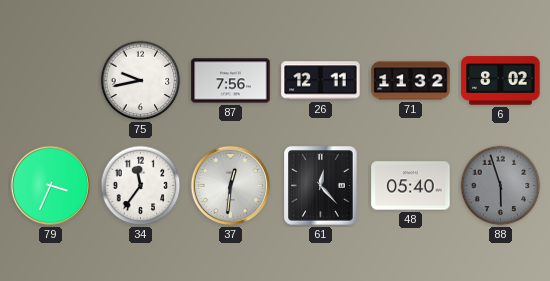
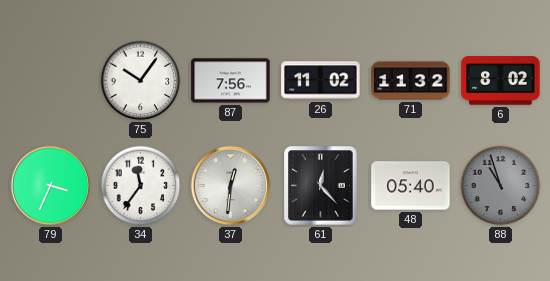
75: 9:43 -> 10:06 (141, 81)
26: 12:11 -> 11:02 (321, 81)
88: 5:57 -> 10:57 (501, 186)
